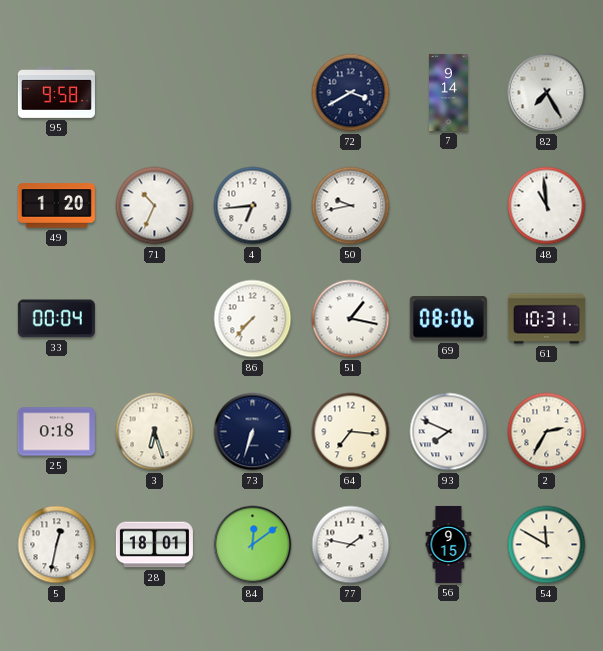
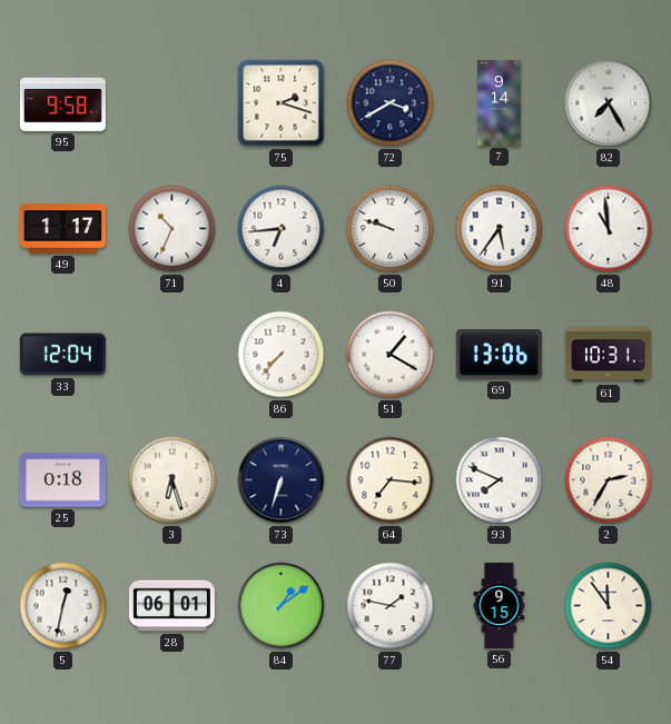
75: none -> 2:18 (282, 103)
49: 1:20 -> 1:17 (62, 229)
50: 9:43 -> 9:48 (391, 229)
91: none -> 5:36 (500, 229)
33: 00:04 -> 12:04 (62, 355)
51: 1:17 -> 1:20 (391, 355)
69: 08:06 -> 13:06 (499, 355)
28: 18:01 -> 06:01 (171, 606)
84: 12:09 -> 1:09 (282, 606)
54: 11:50 -> 11:54 (609, 606)
